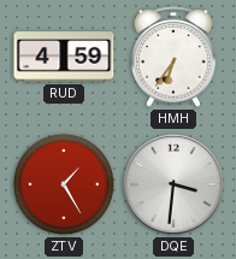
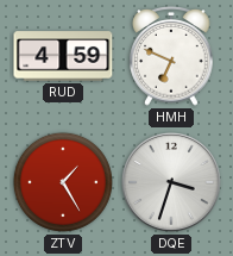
HMH: 6:36 -> 6:49 (171, 56)
DQE: 3:31 -> 3:33 (171, 182)
